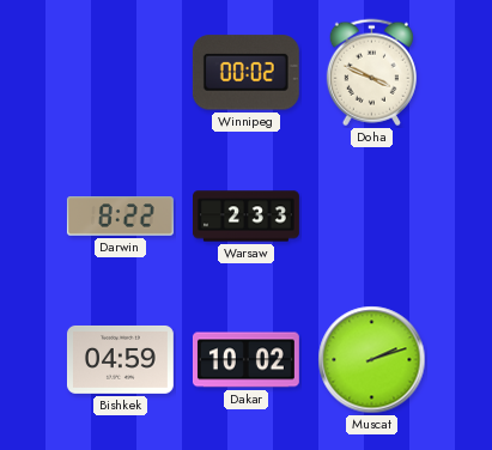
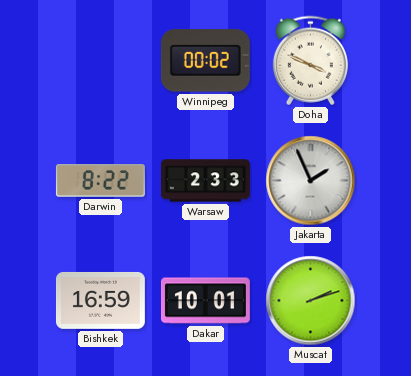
Jakarta: none -> 1:56 (311, 181)
Bishkek: 04:59 -> 16:59 (100, 300)
Dakar: 10:02 -> 10:01 (205, 301)
